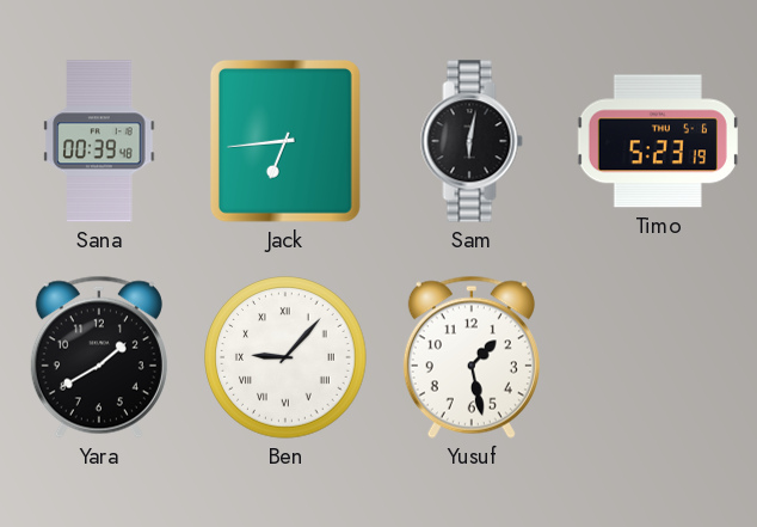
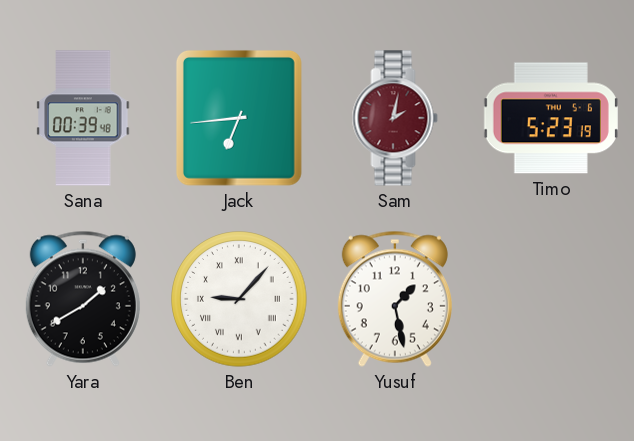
Sam: 6:02 -> 2:02 (395, 118)
Sam dial: black -> burgundy (395, 118)
